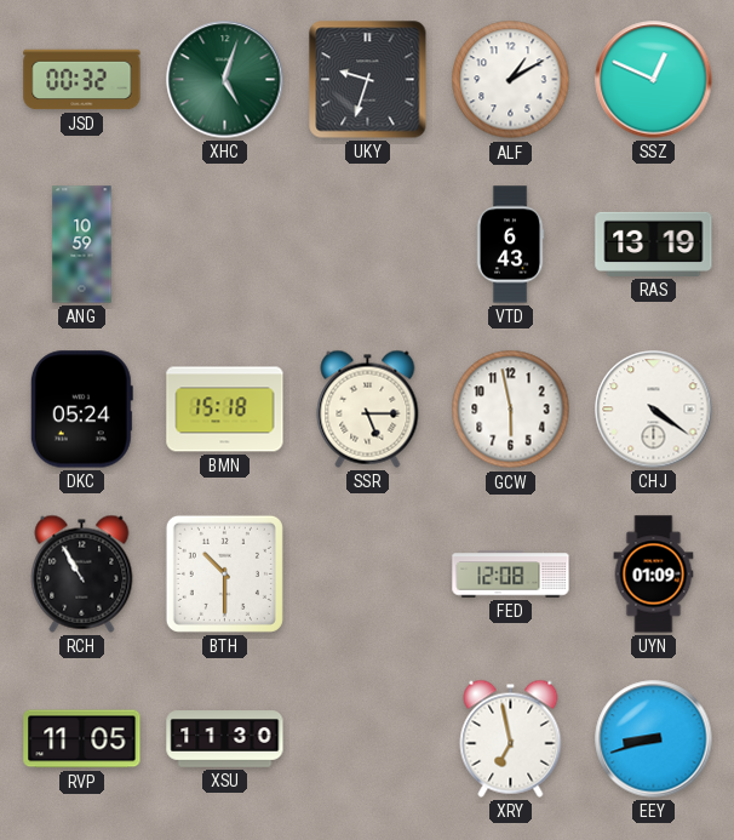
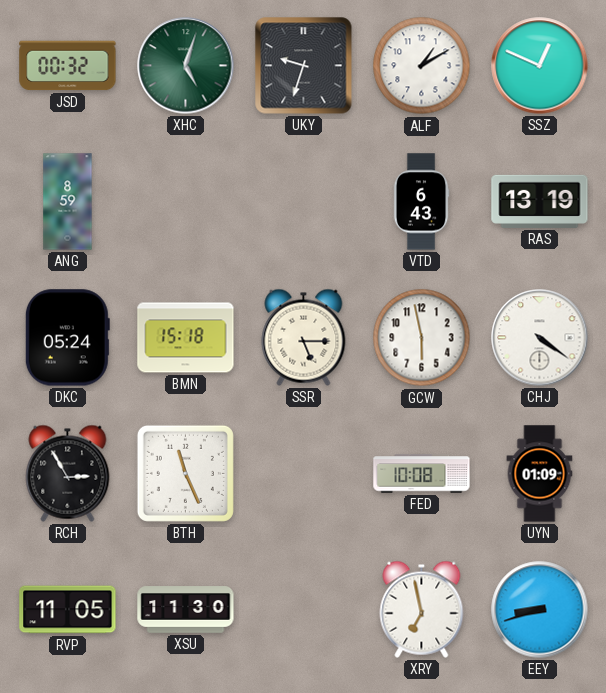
ANG: 10:59 -> 8:59 (68, 202)
RCH: 10:55 -> 2:55 (68, 473)
BTH: 10:30 -> 11:26 (185, 473)
FED: 12:08 -> 10:08 (422, 474)
